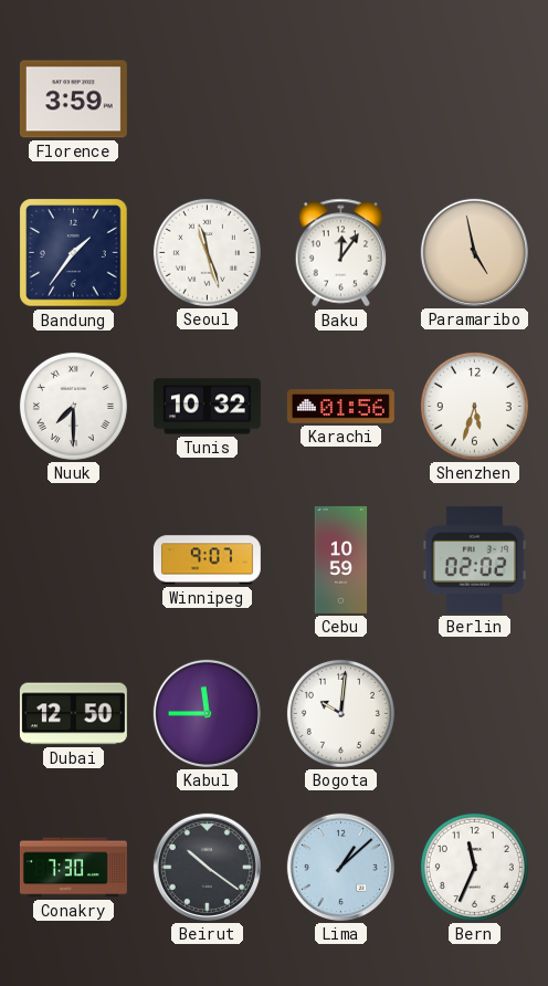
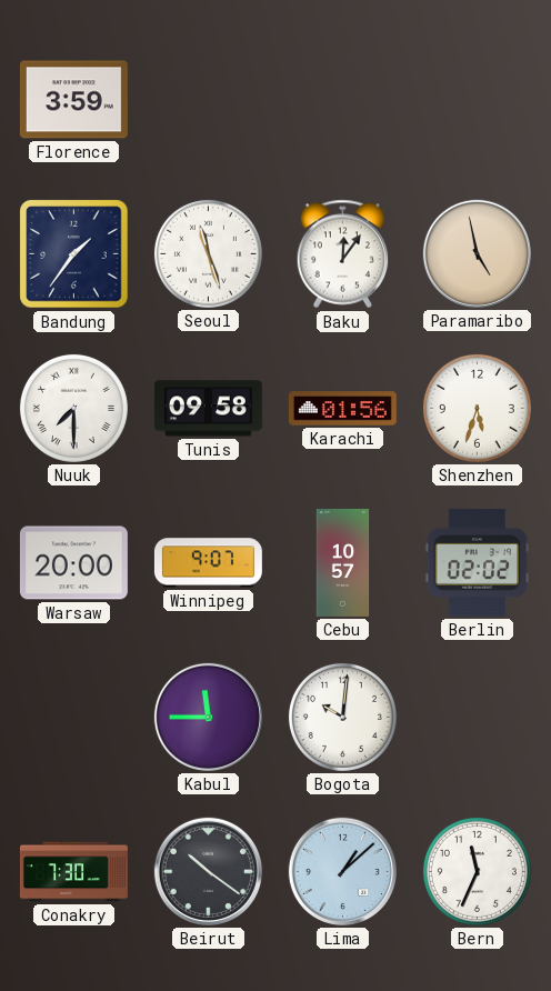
Tunis: 10:32 -> 09:58 (208, 409)
Warsaw: none -> 20:00 (73, 563)
Cebu: 10:59 -> 10:57 (343, 562)
Dubai: 12:50 -> none (73, 714)
